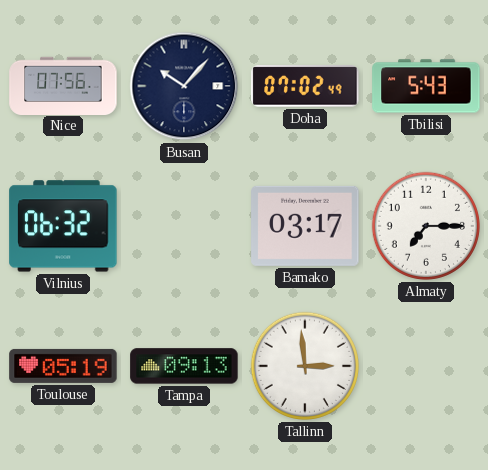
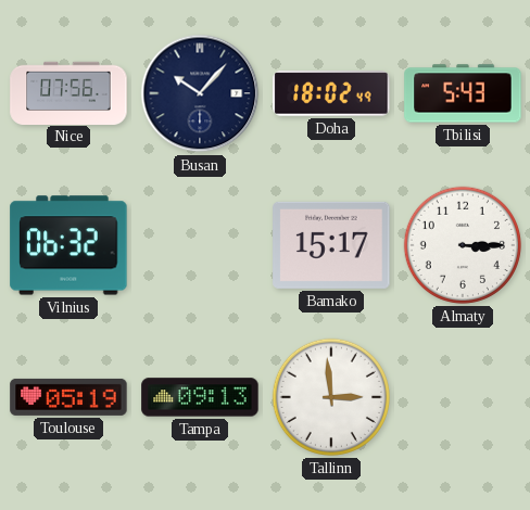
Doha: 07:02 -> 18:02 (331, 93)
Bamako: 03:17 -> 15:17 (331, 245)
Almaty: 7:15 -> 3:15 (463, 245)
